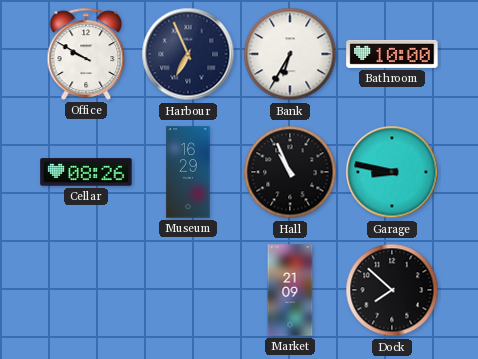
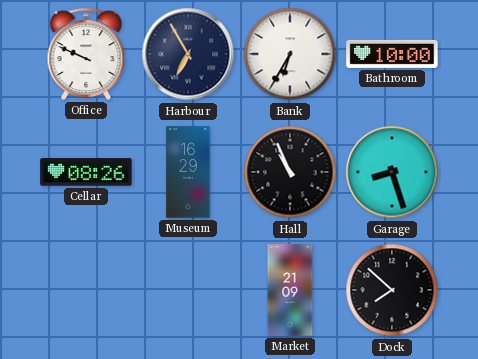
Office: 9:50 -> 9:49 (86, 54)
Harbour: 6:56 -> 6:55 (188, 54)
Garage: 8:47 -> 8:27 (392, 172)
